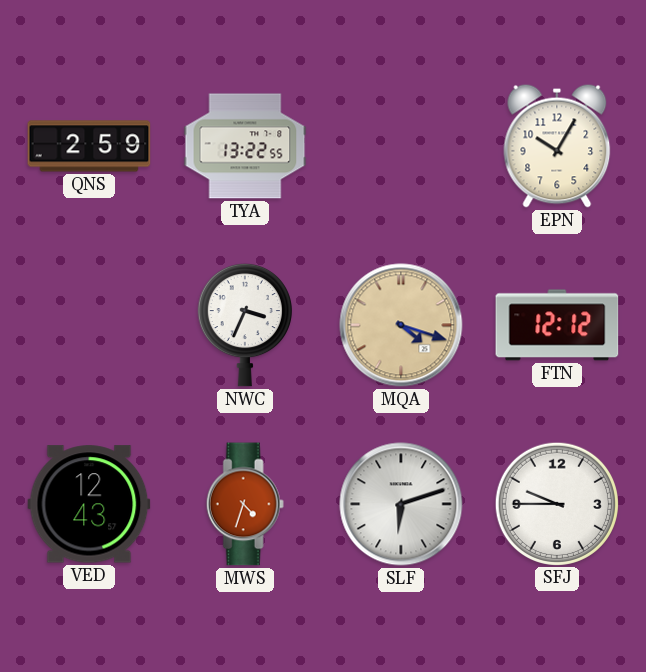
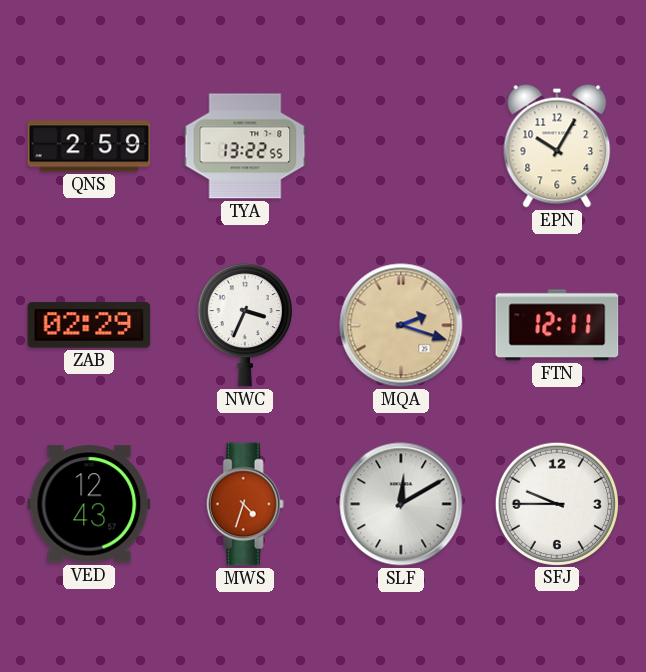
ZAB: none -> 02:29 (89, 325)
MQA: 4:18 -> 2:18 (401, 325)
FTN: 12:12 -> 12:11 (557, 325)
SLF: 6:12 -> 12:10 (401, 504)
